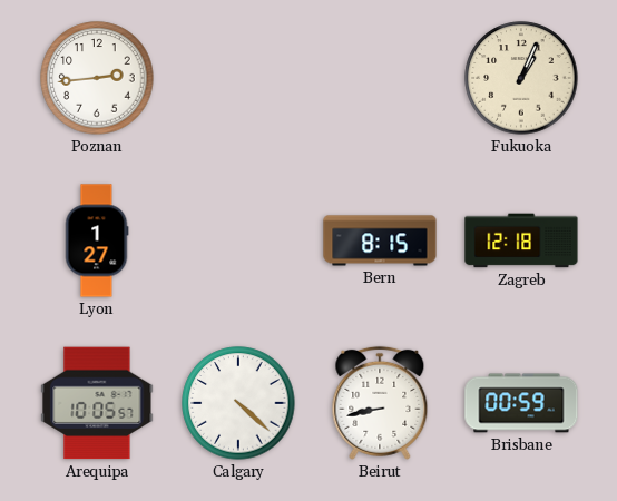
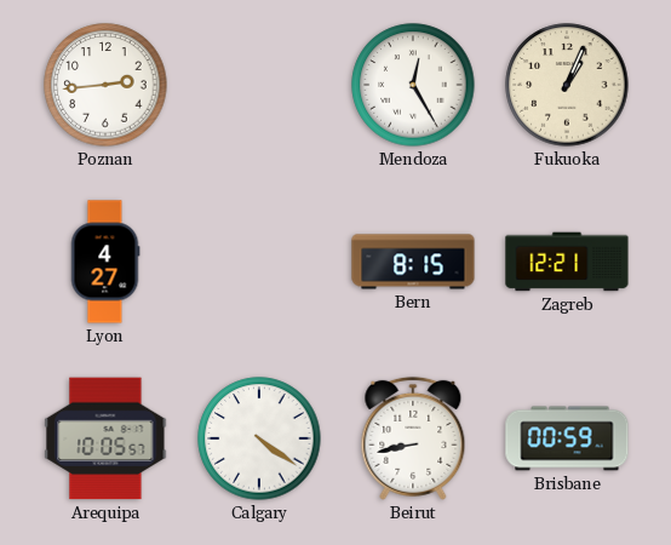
Mendoza: none -> 12:25 (413, 85)
Lyon: 1:27 -> 4:27 (105, 262)
Zagreb: 12:18 -> 12:21 (567, 262)
Calgary: 4:22 -> 4:21 (259, 438)
